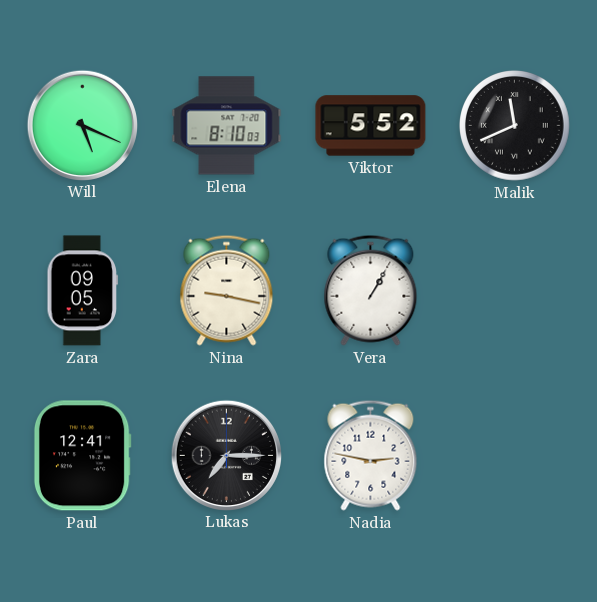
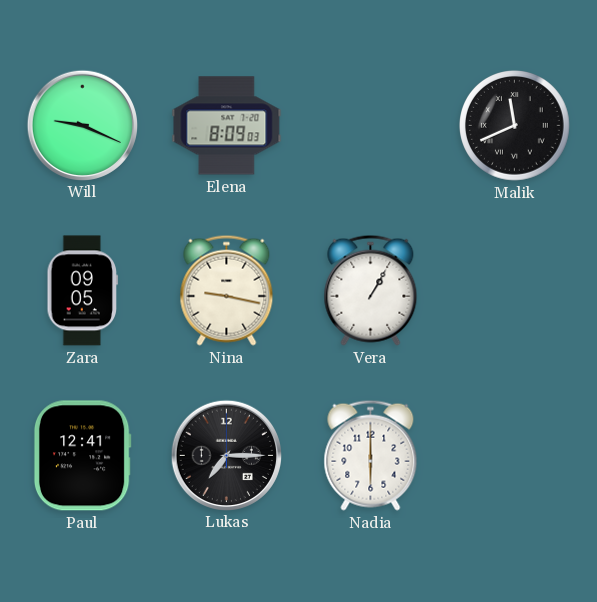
Will: 5:19 -> 9:19 (82, 125)
Elena: 8:10 -> 8:09 (227, 126)
Viktor: 5:52 -> none (371, 126)
Nadia: 2:47 -> 6:00 (371, 455)
